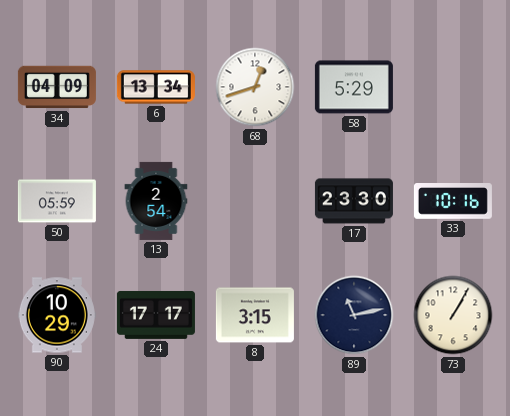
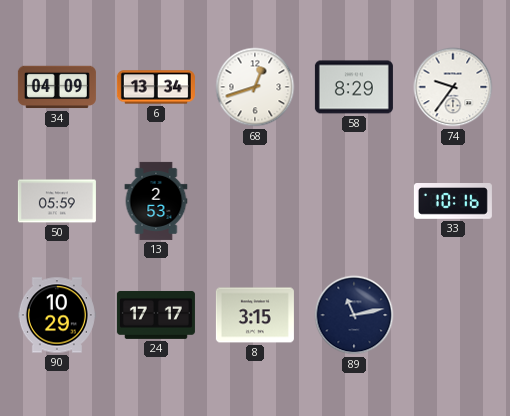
58: 5:29 -> 8:29 (354, 87)
74: none -> 9:36 (453, 87)
13: 2:54 -> 2:53 (156, 201)
17: 23:30 -> none (354, 201)
73: 1:05 -> none (453, 315)
